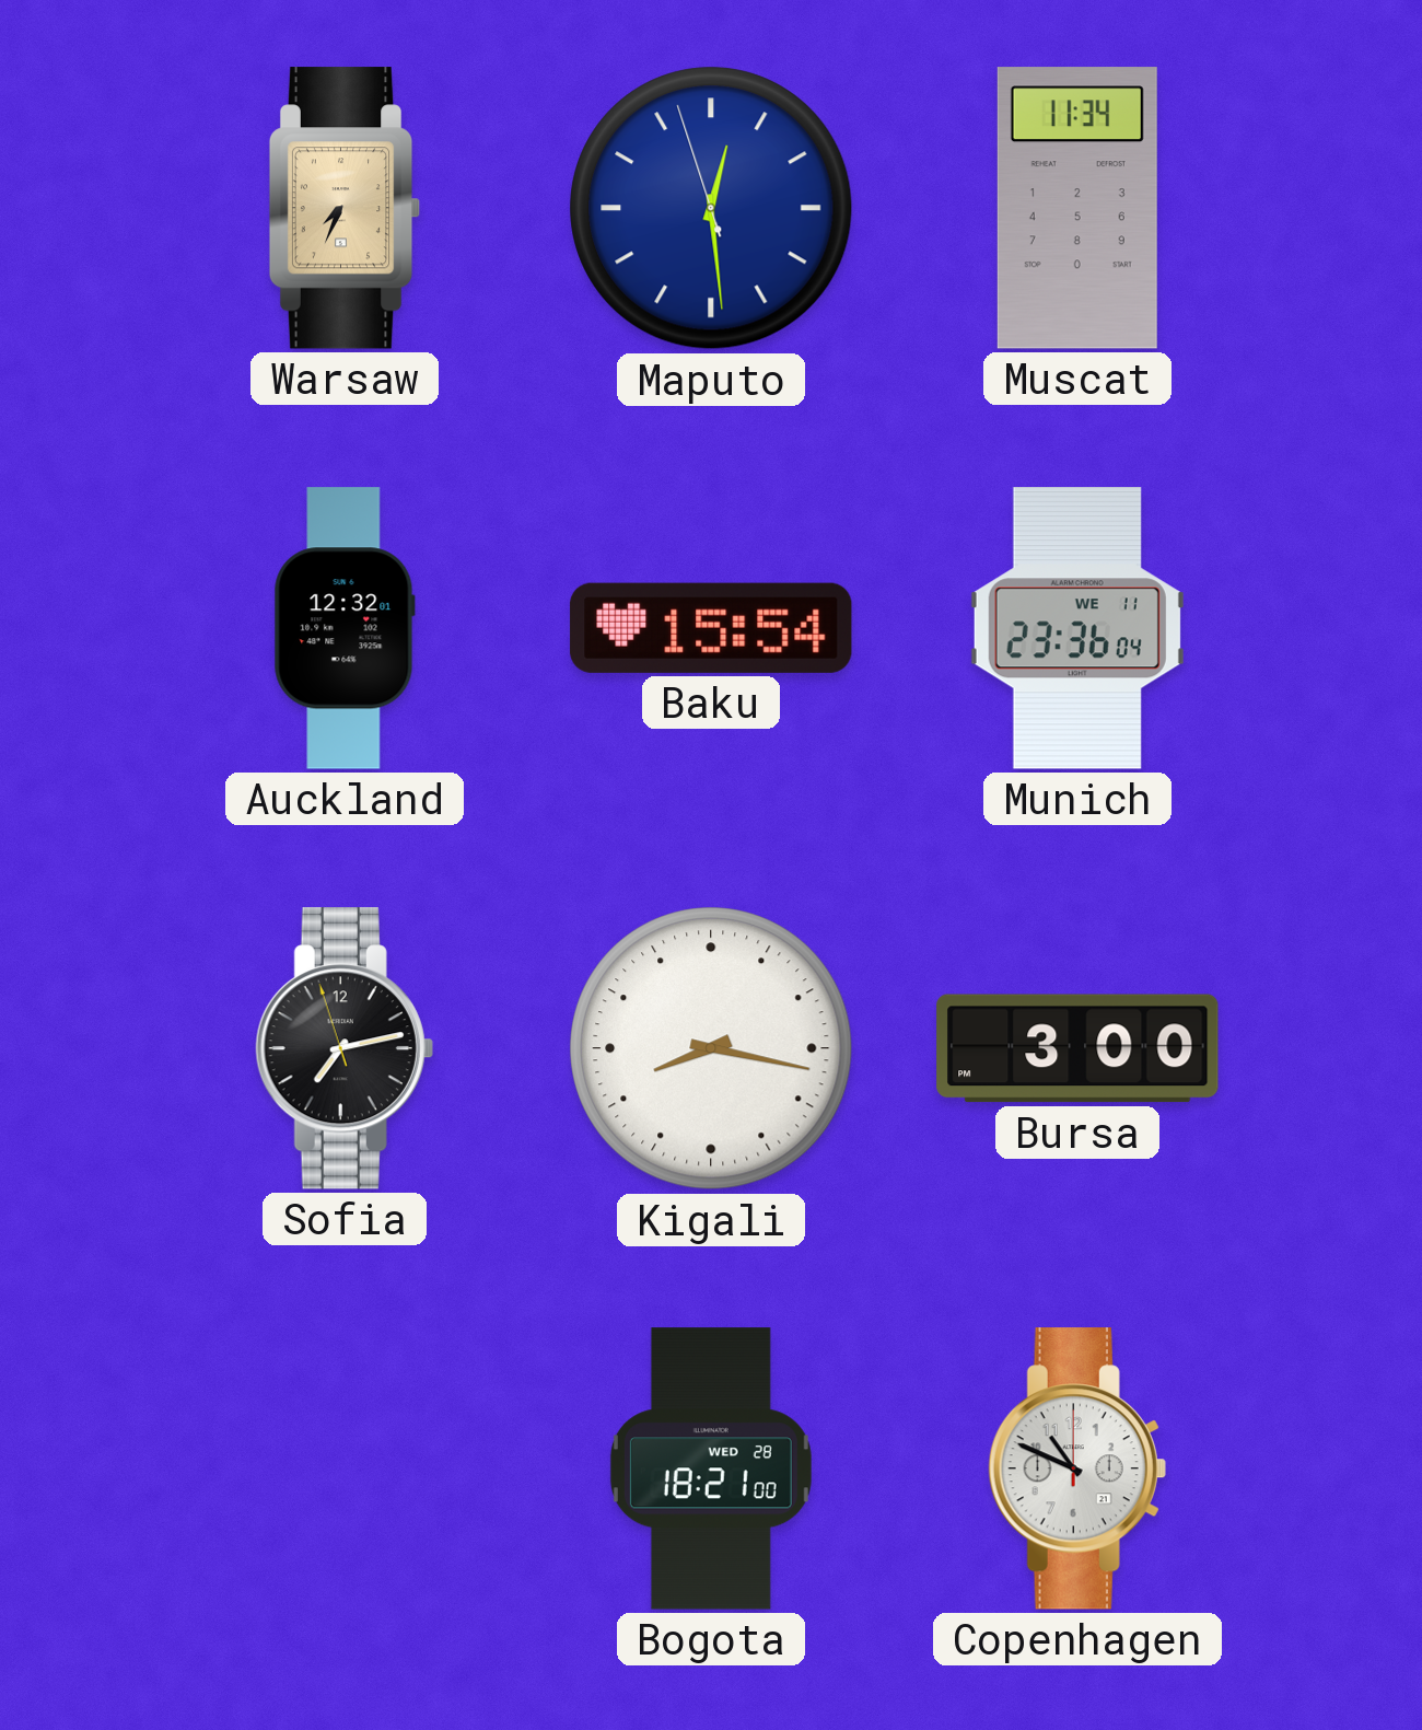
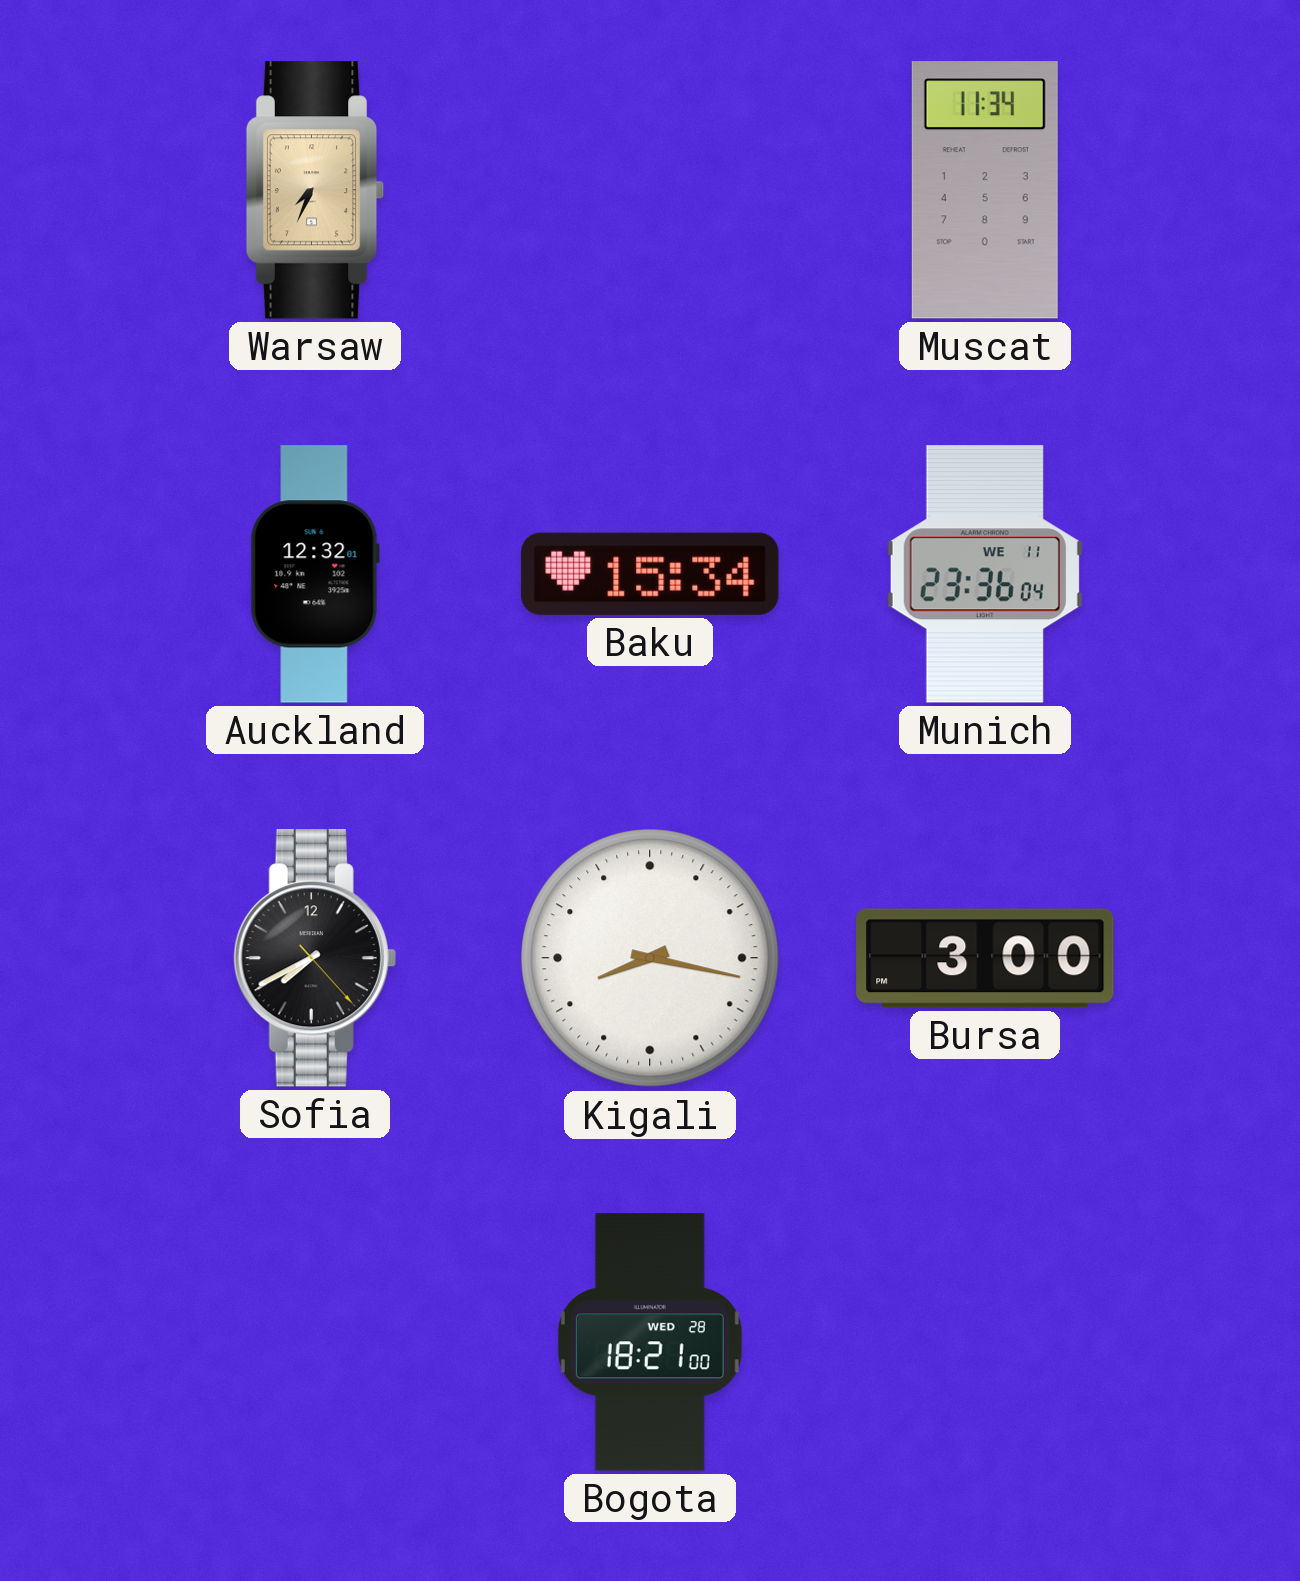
Maputo: 12:28 -> none (711, 208)
Baku: 15:54 -> 15:34 (650, 574)
Sofia: 7:12 -> 7:40 (315, 958)
Copenhagen: 10:49 -> none (1077, 1468)
